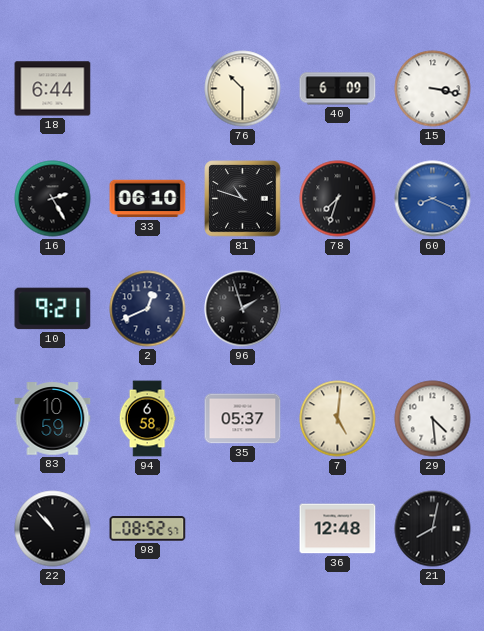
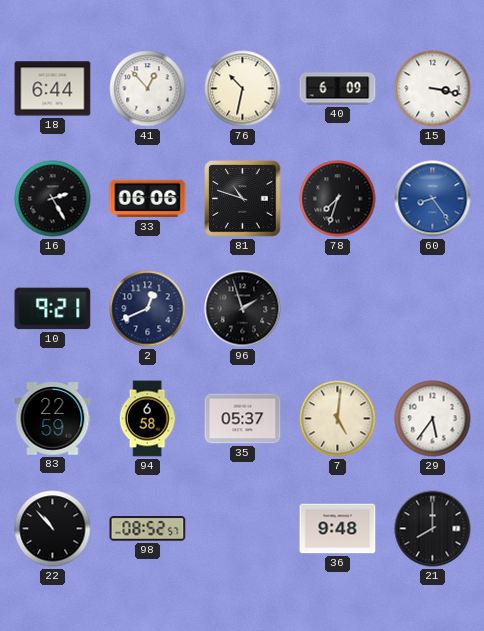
41: none -> 12:53 (148, 89)
76: 10:30 -> 10:32 (243, 89)
33: 06:10 -> 06:06 (148, 199)
60: 8:19 -> 8:24 (433, 199)
83: 10:59 -> 22:59 (53, 419)
29: 4:29 -> 5:36 (433, 419)
36: 12:48 -> 9:48 (338, 529)
21: 8:02 -> 8:00 (433, 529)
